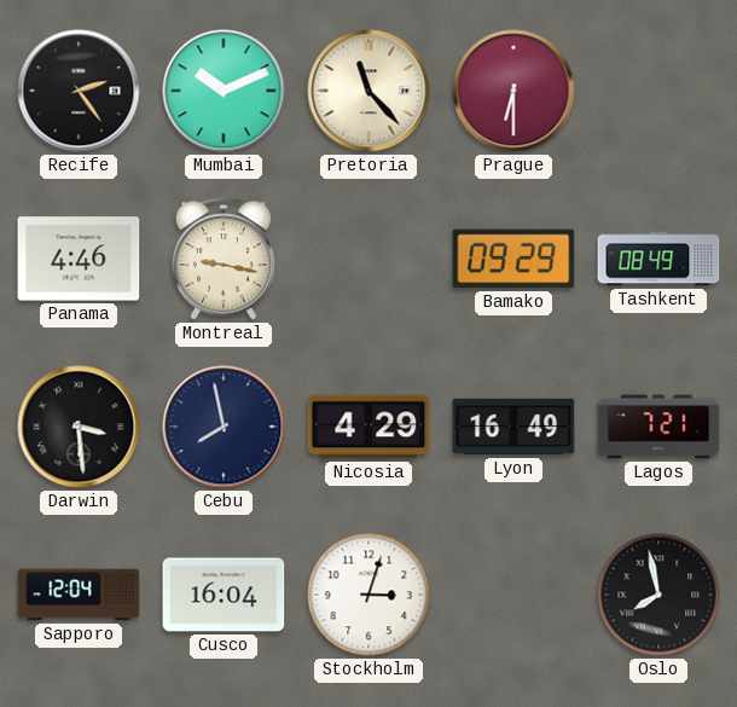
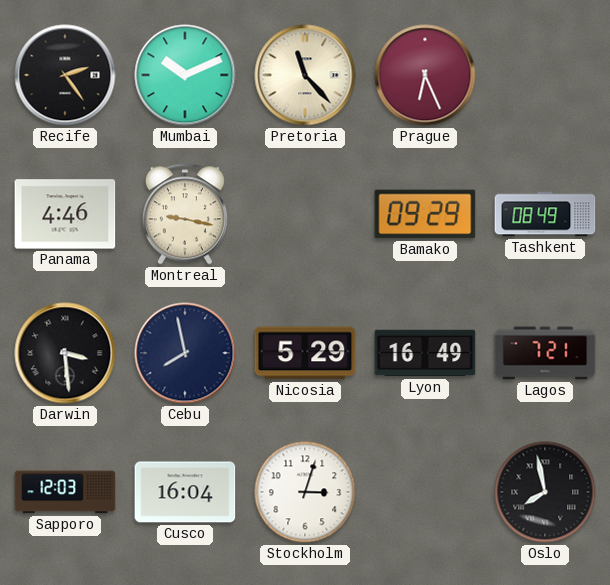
Prague: 6:30 -> 6:26 (425, 75)
Nicosia: 4:29 -> 5:29 (305, 353)
Sapporo: 12:04 -> 12:03 (65, 492)
